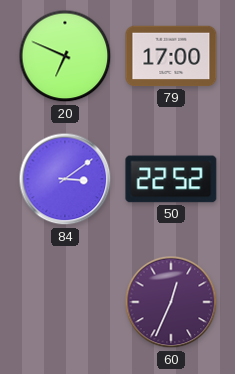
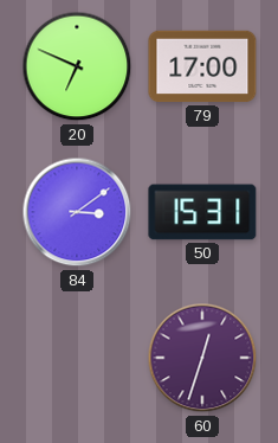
50: 22:52 -> 15:31 (202, 212)
60: 12:34 -> 12:33 (202, 358)
